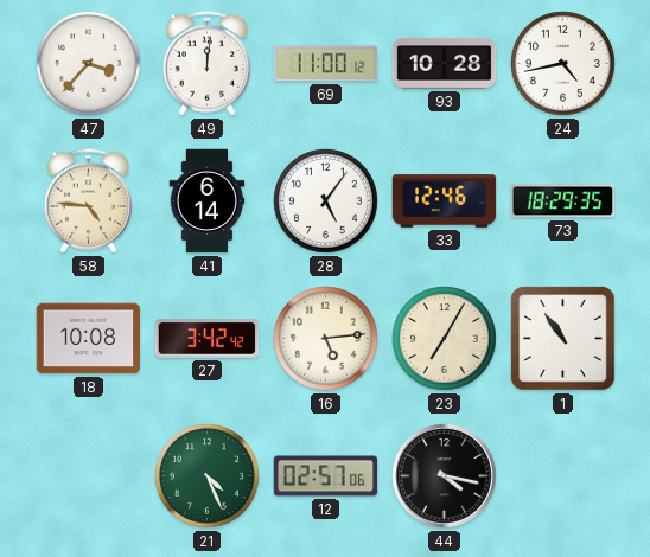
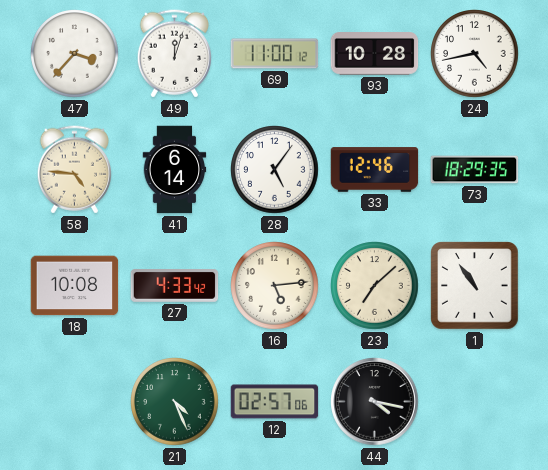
49: 12:01 -> 12:03 (174, 54)
27: 3:42 -> 4:33 (175, 286)
23: 7:05 -> 7:08 (375, 286)
